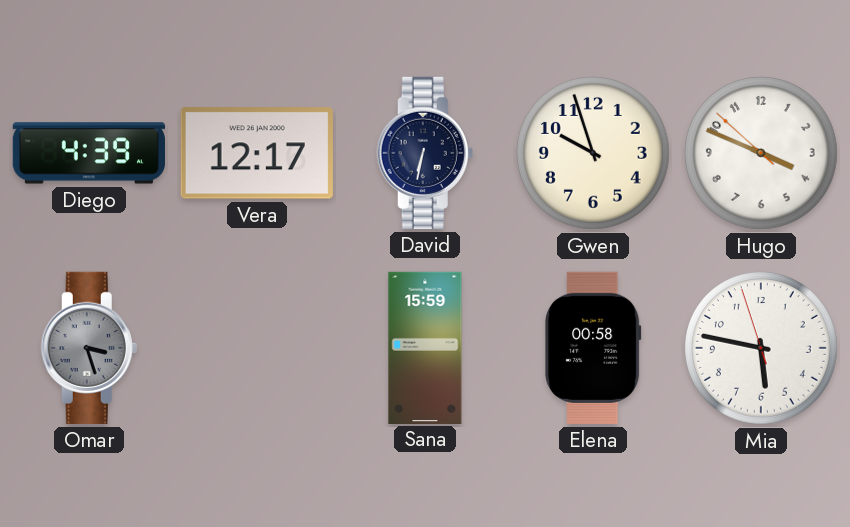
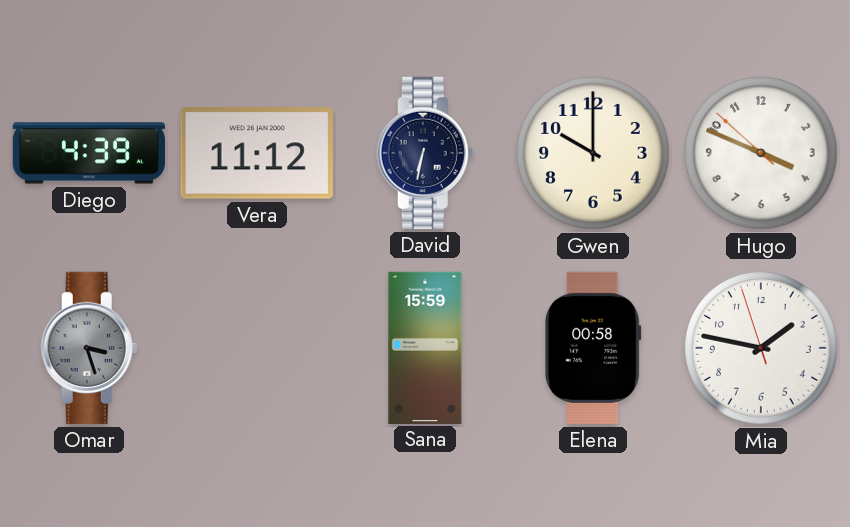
Vera: 12:17 -> 11:12 (257, 153)
Gwen: 9:57 -> 10:00 (594, 154)
Mia: 5:46 -> 1:46 (762, 349)
